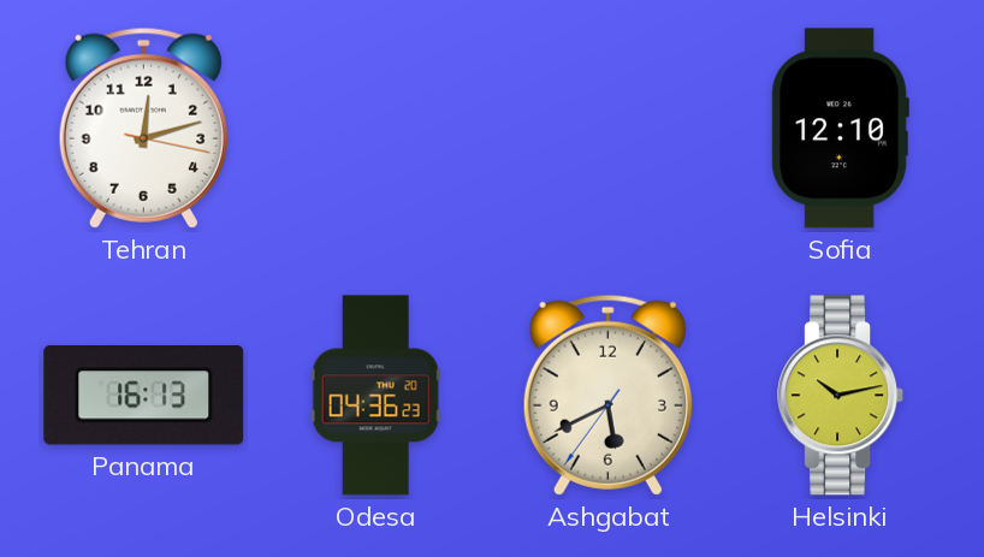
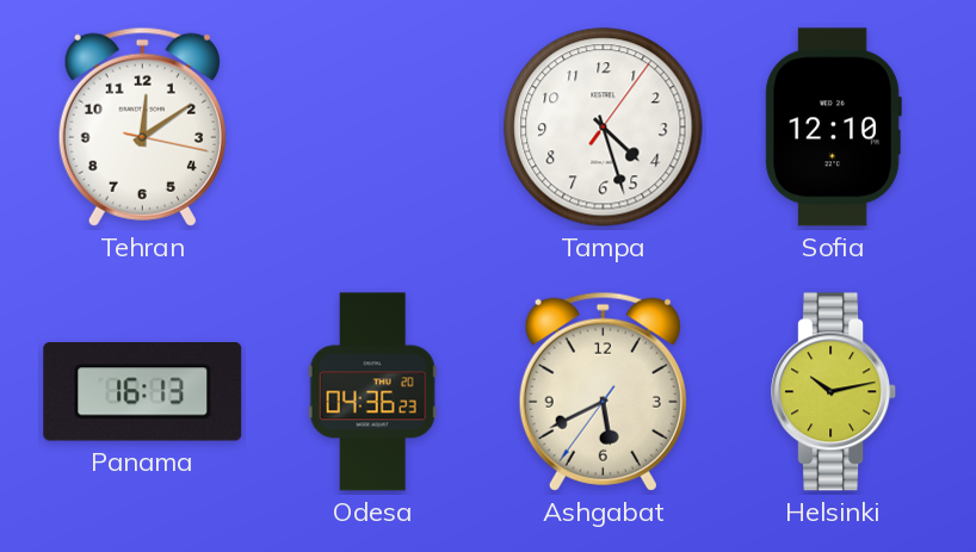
Tehran: 12:12 -> 12:09 (142, 126)
Tampa: none -> 4:27 (604, 128)
